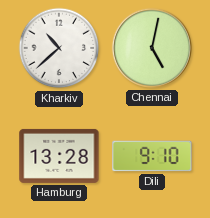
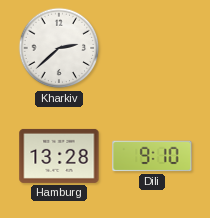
Kharkiv: 10:38 -> 2:38 (59, 48)
Chennai: 5:02 -> none (152, 48)
